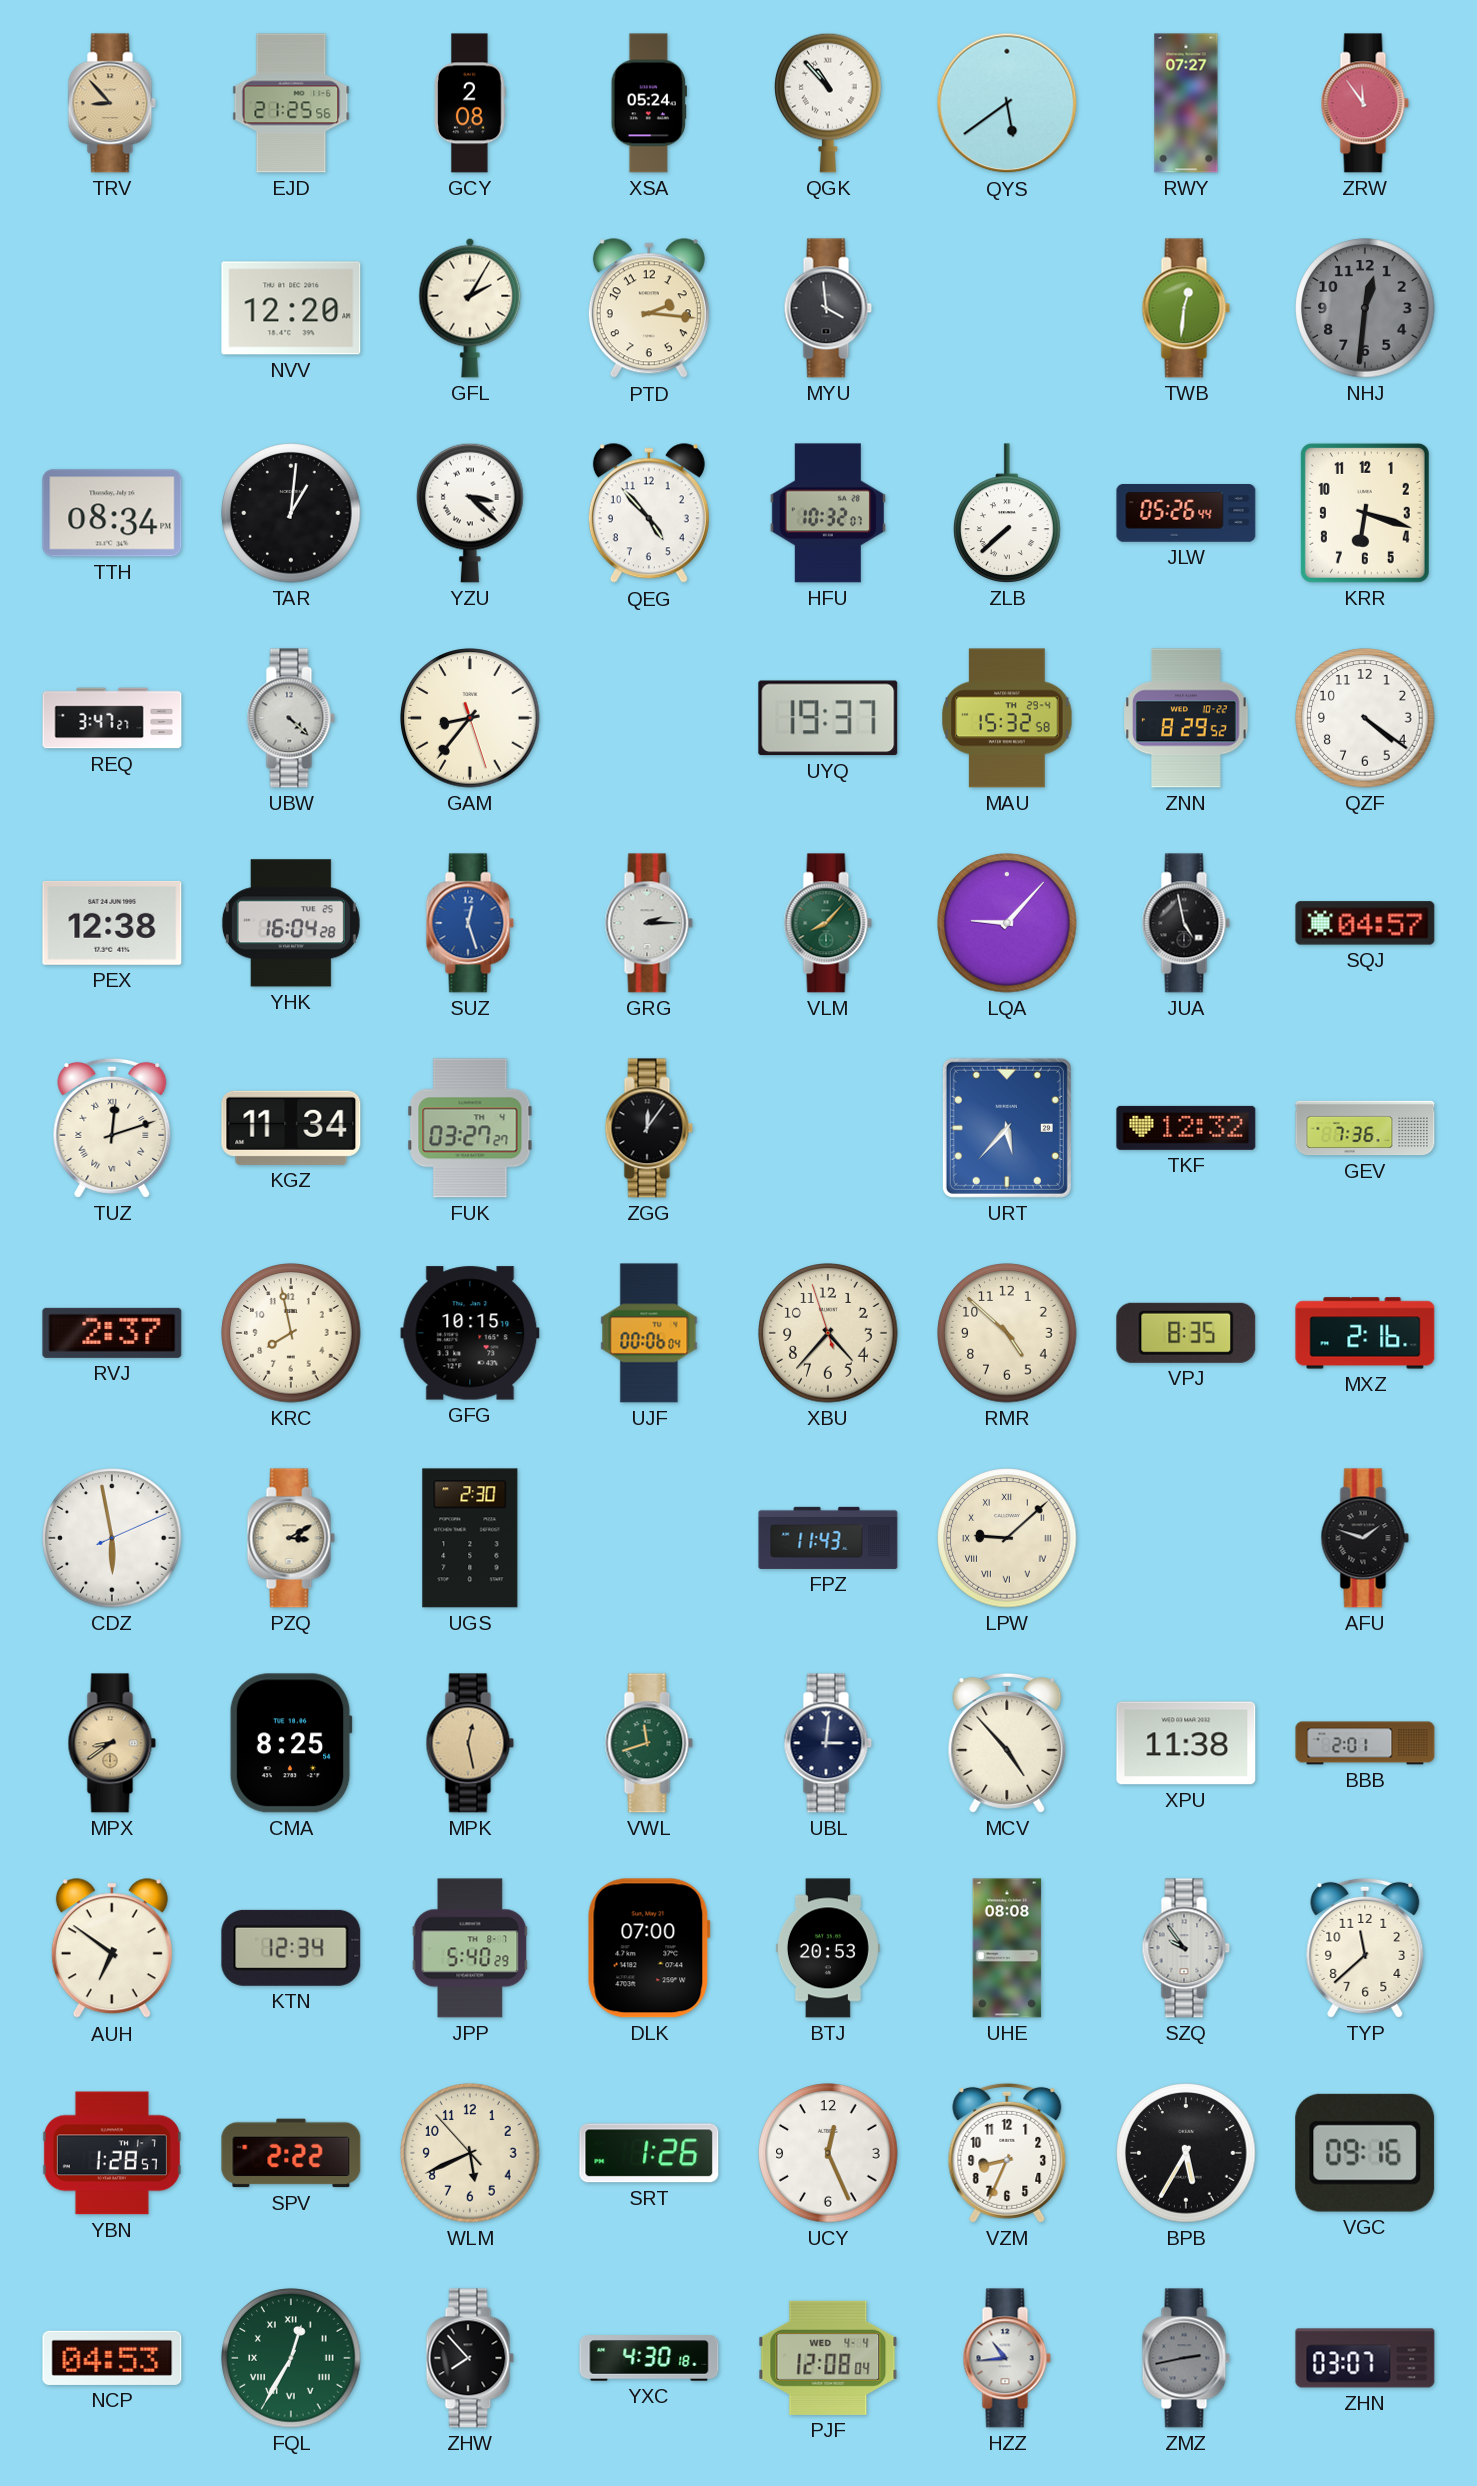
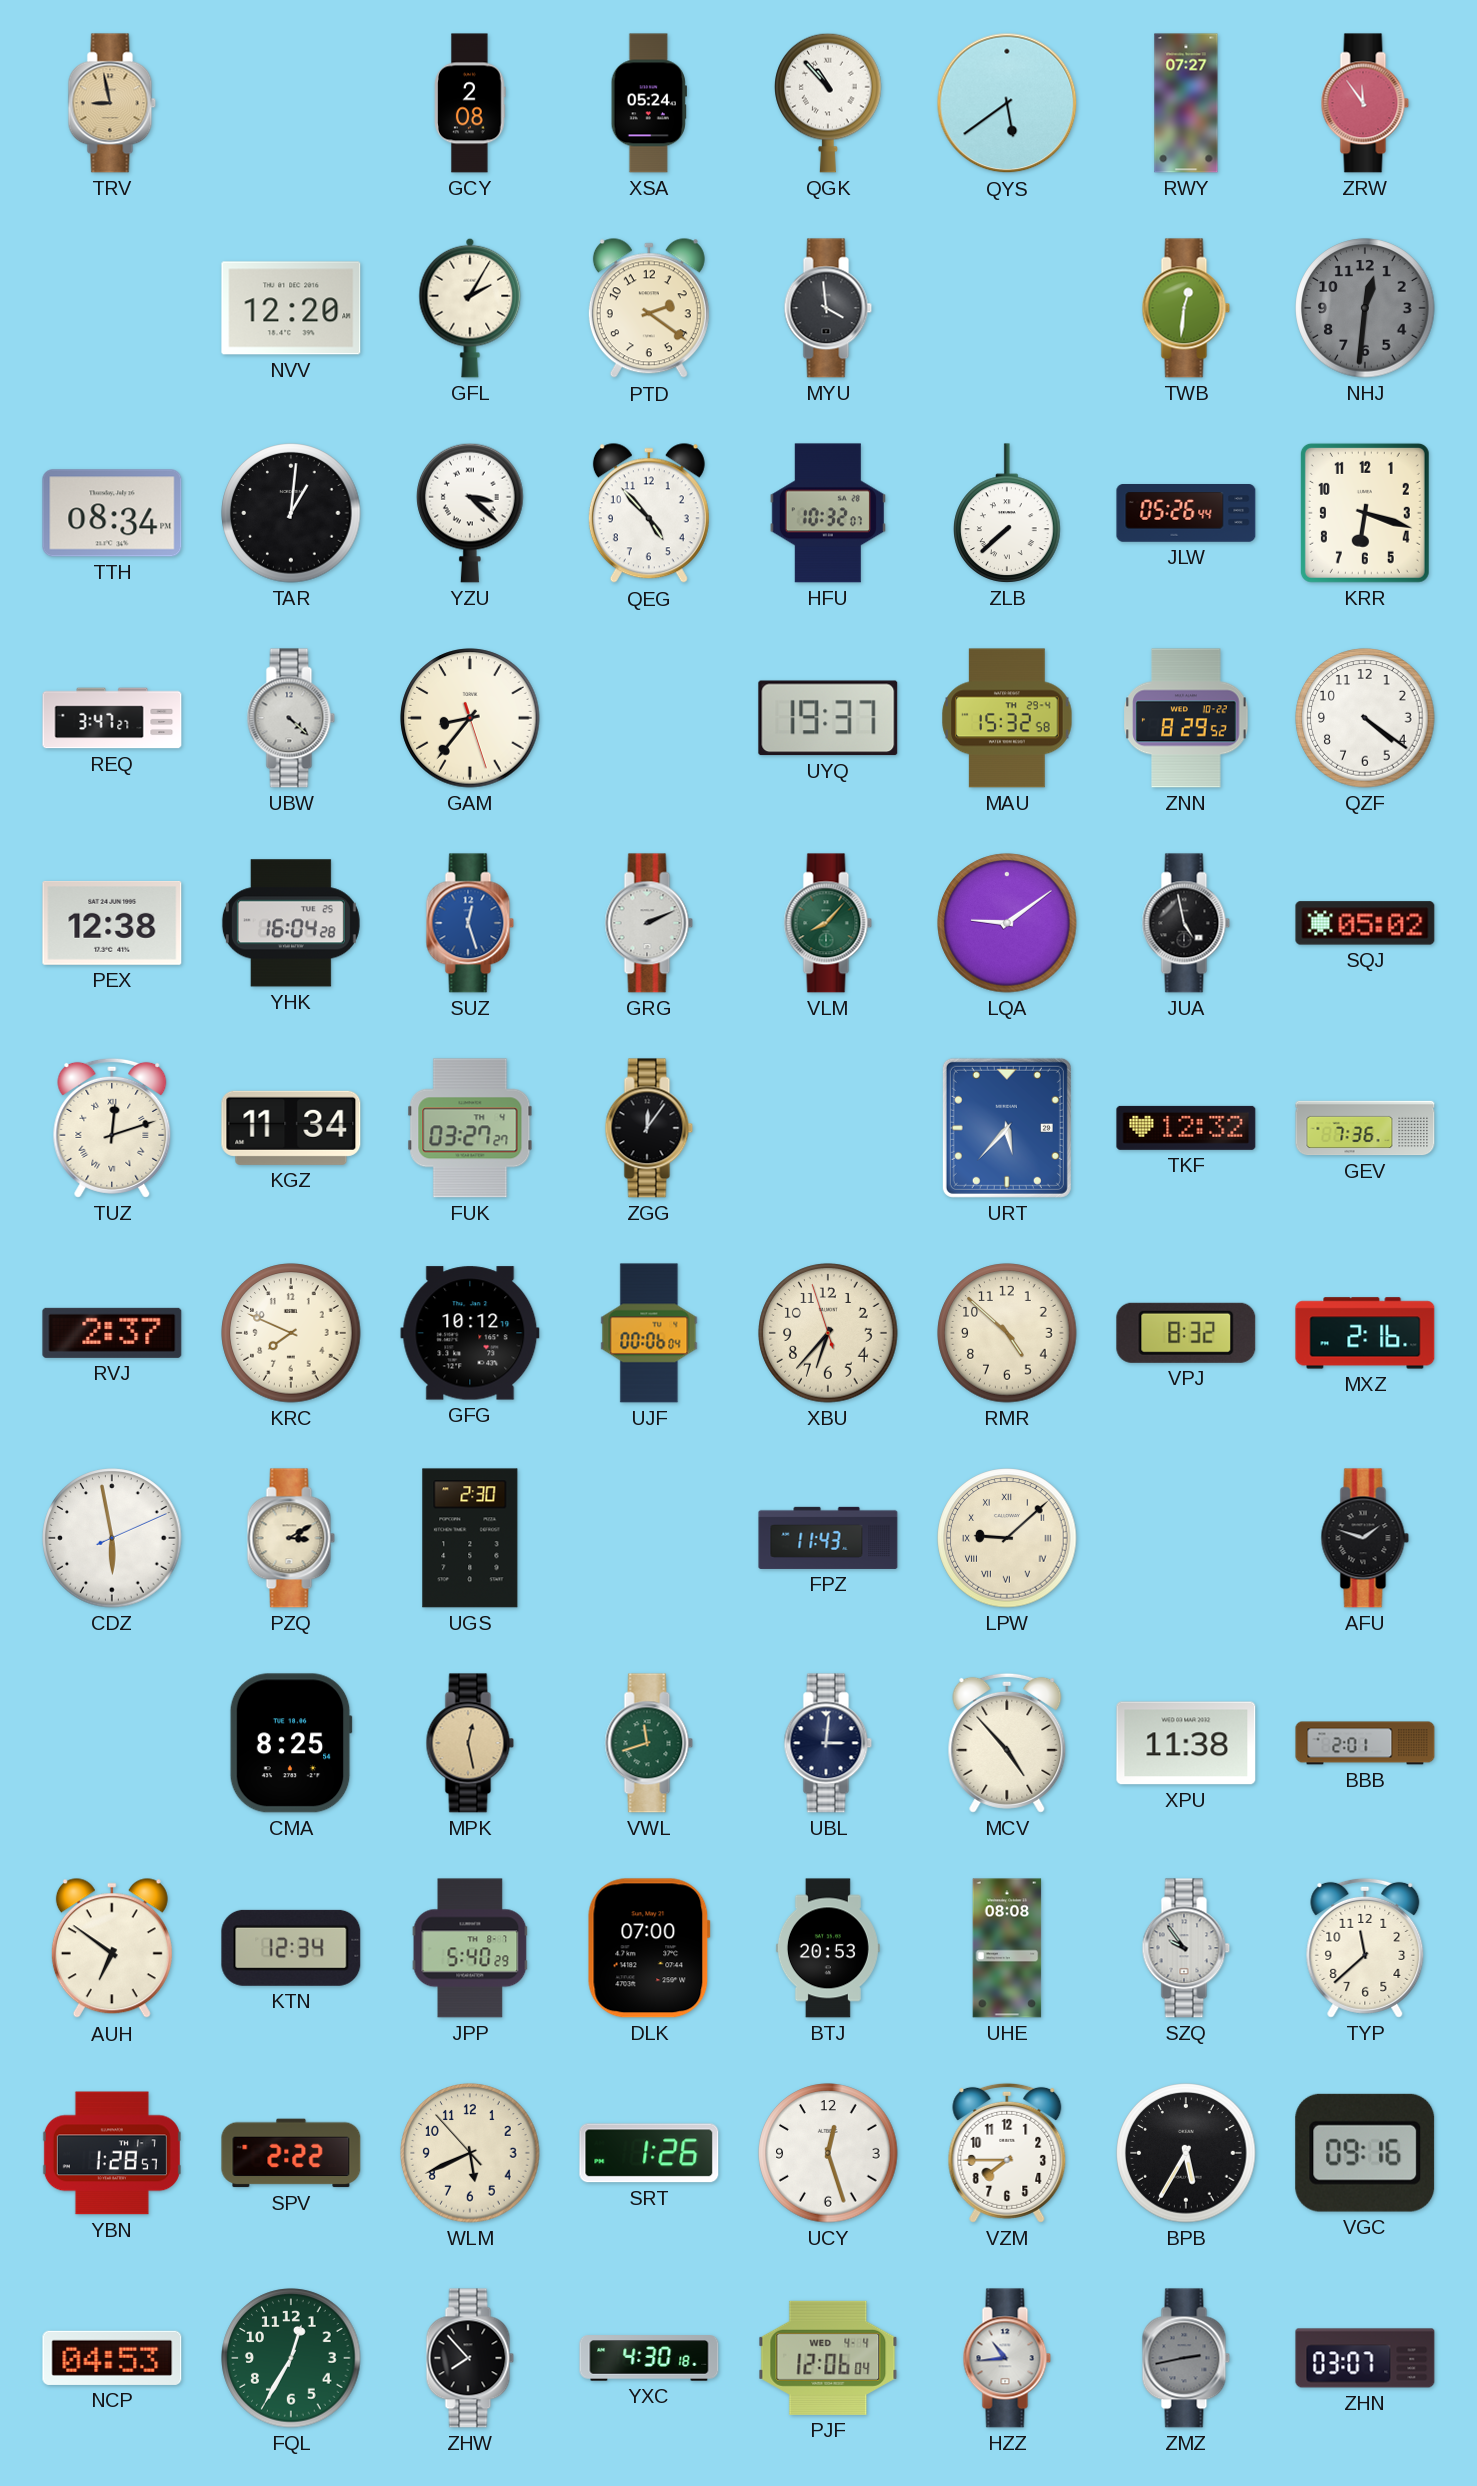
TRV: 8:53 -> 8:58 (112, 103)
EJD: 21:25 -> none (291, 103)
PTD: 2:16 -> 2:21 (649, 309)
GRG: 2:15 -> 2:11 (649, 923)
LQA: 9:07 -> 9:09 (1007, 923)
SQJ: 04:57 -> 05:02 (1365, 923)
KRC: 7:58 -> 7:49 (291, 1333)
GFG: 10:15 -> 10:12 (470, 1333)
XBU: 4:36 -> 6:36 (828, 1333)
VPJ: 8:35 -> 8:32 (1186, 1333)
MPX: 8:39 -> none (112, 1743)
UCY: 12:26 -> 12:27 (828, 2153)
VZM: 8:34 -> 7:45 (1007, 2153)
FQL numerals: Roman -> Arabic (291, 2358)
PJF: 12:08 -> 12:06 (828, 2358)
